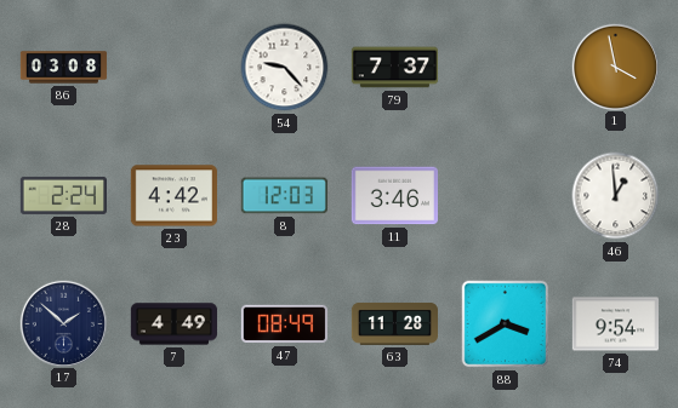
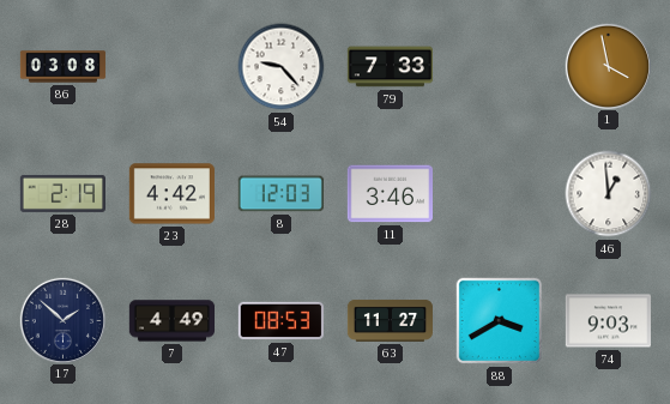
79: 7:37 -> 7:33 (390, 67)
28: 2:24 -> 2:19 (62, 193)
47: 08:49 -> 08:53 (280, 321)
63: 11:28 -> 11:27 (390, 320)
74: 9:54 -> 9:03 (608, 321)
